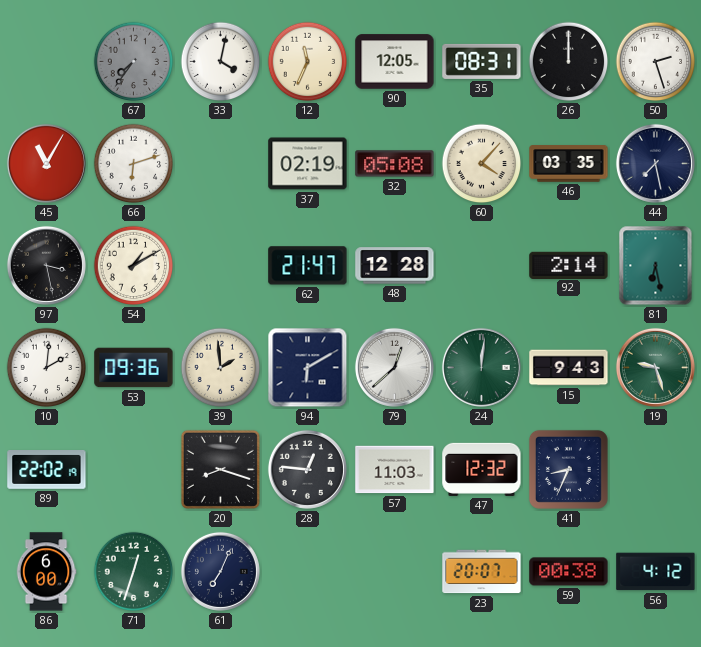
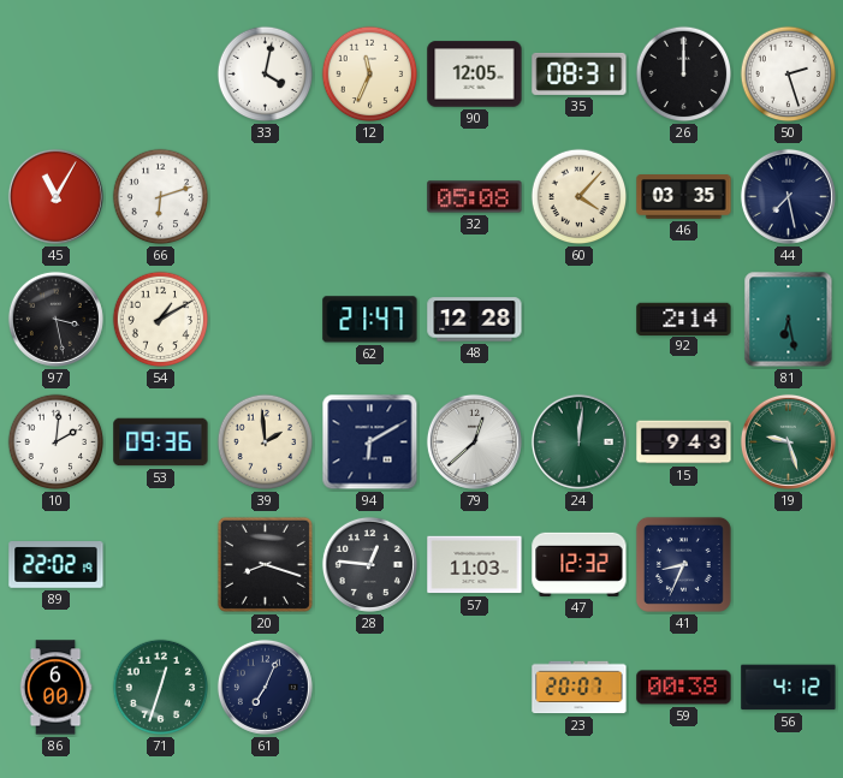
67: 7:36 -> none (134, 62)
37: 02:19 -> none (308, 164)
